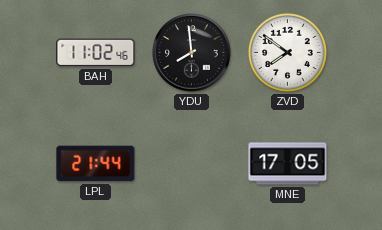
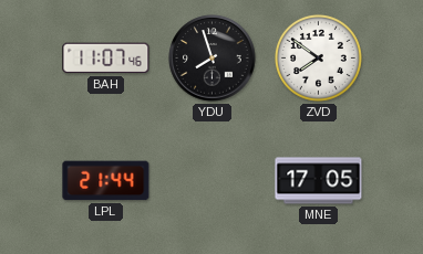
BAH: 11:02 -> 11:07 (106, 59)
YDU: 7:59 -> 7:57 (213, 59)
